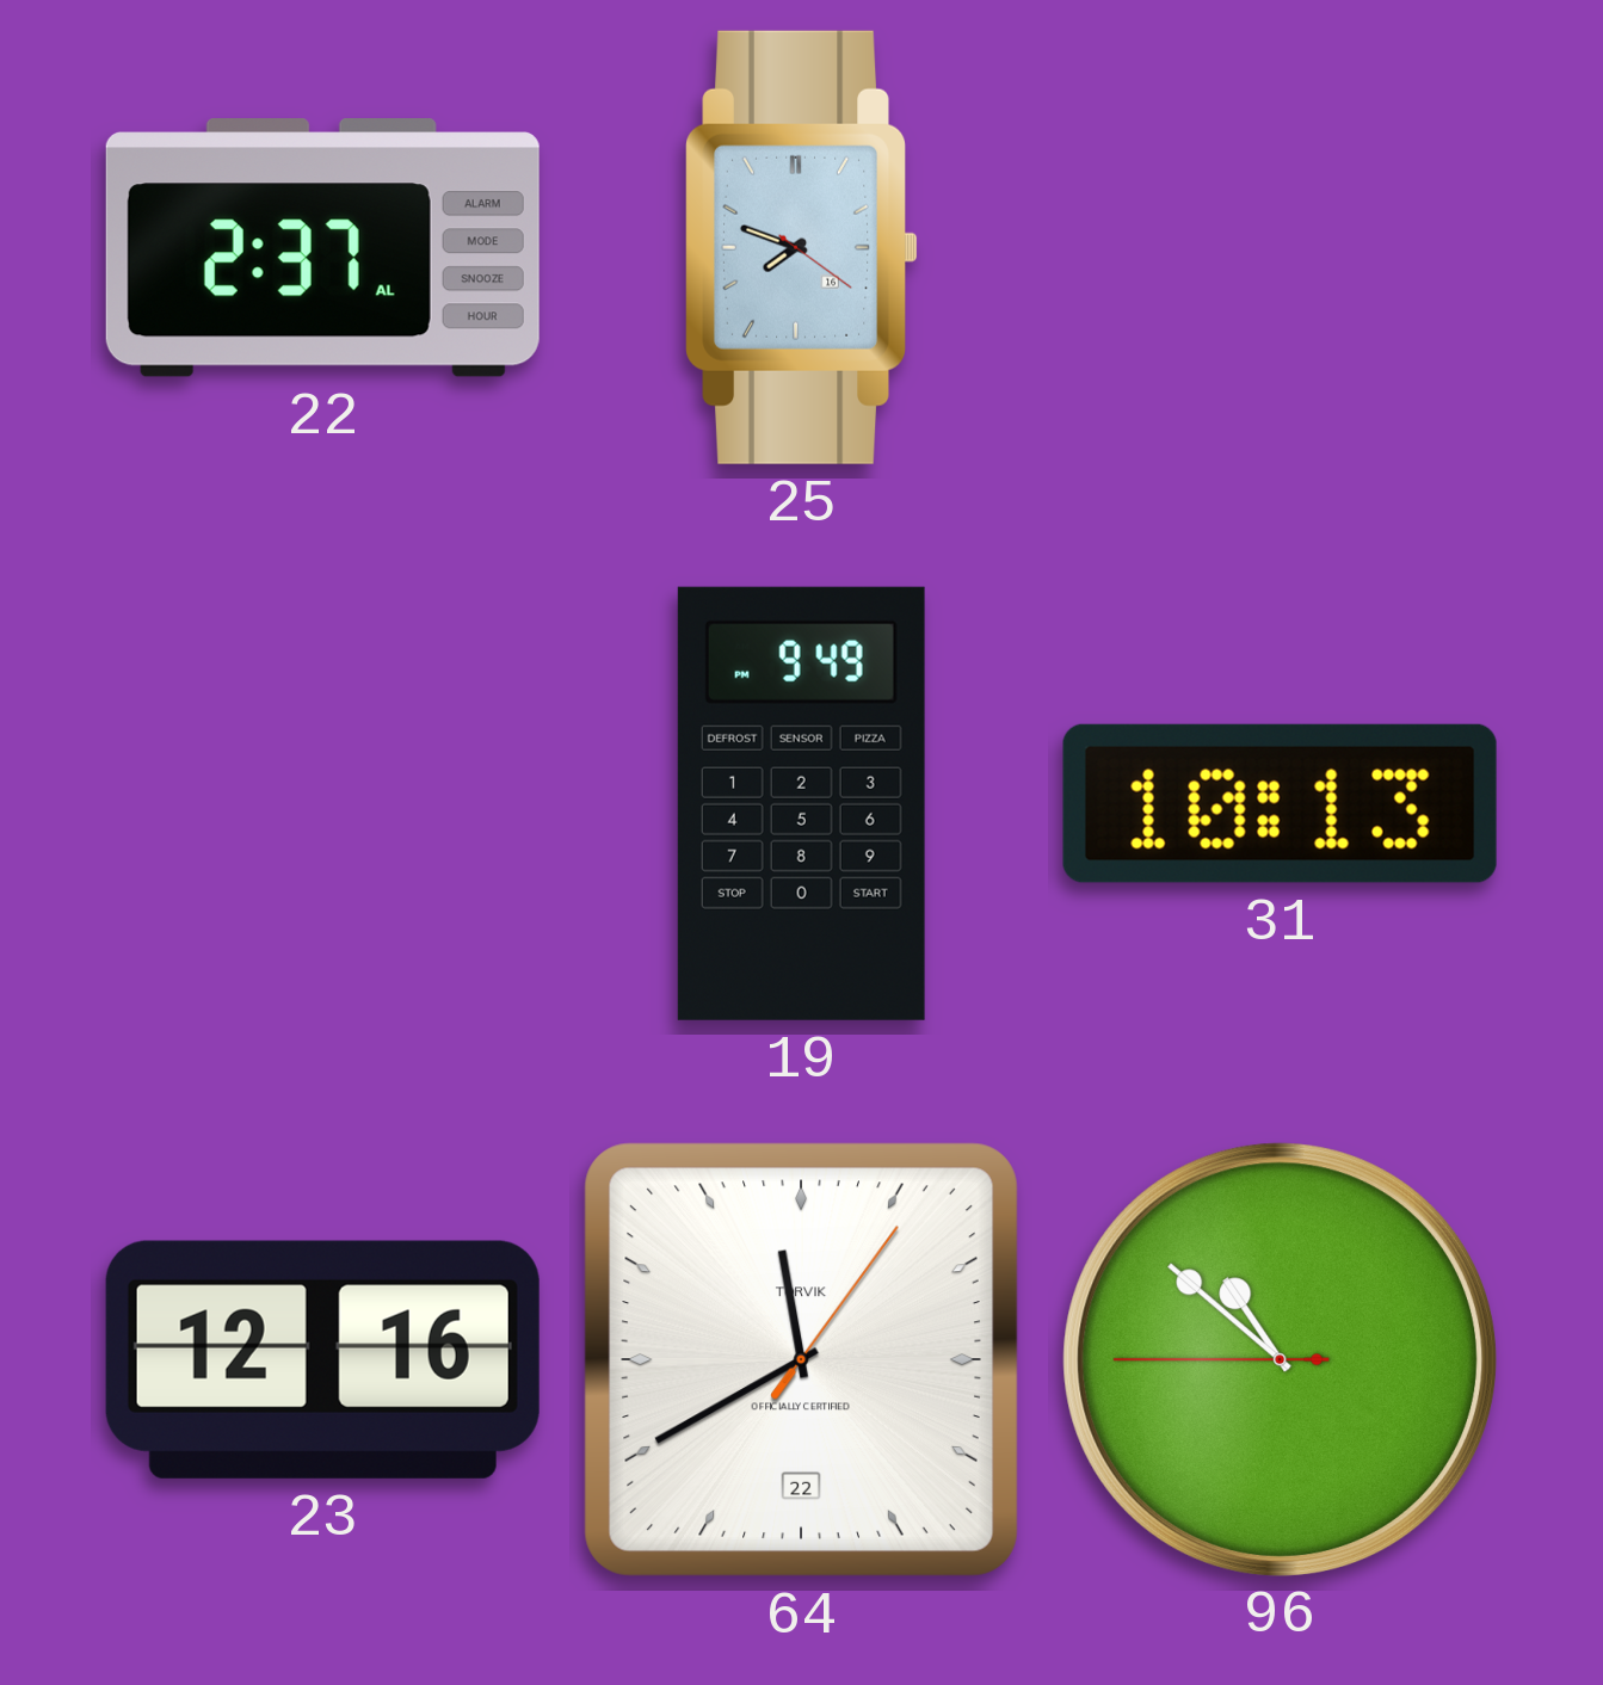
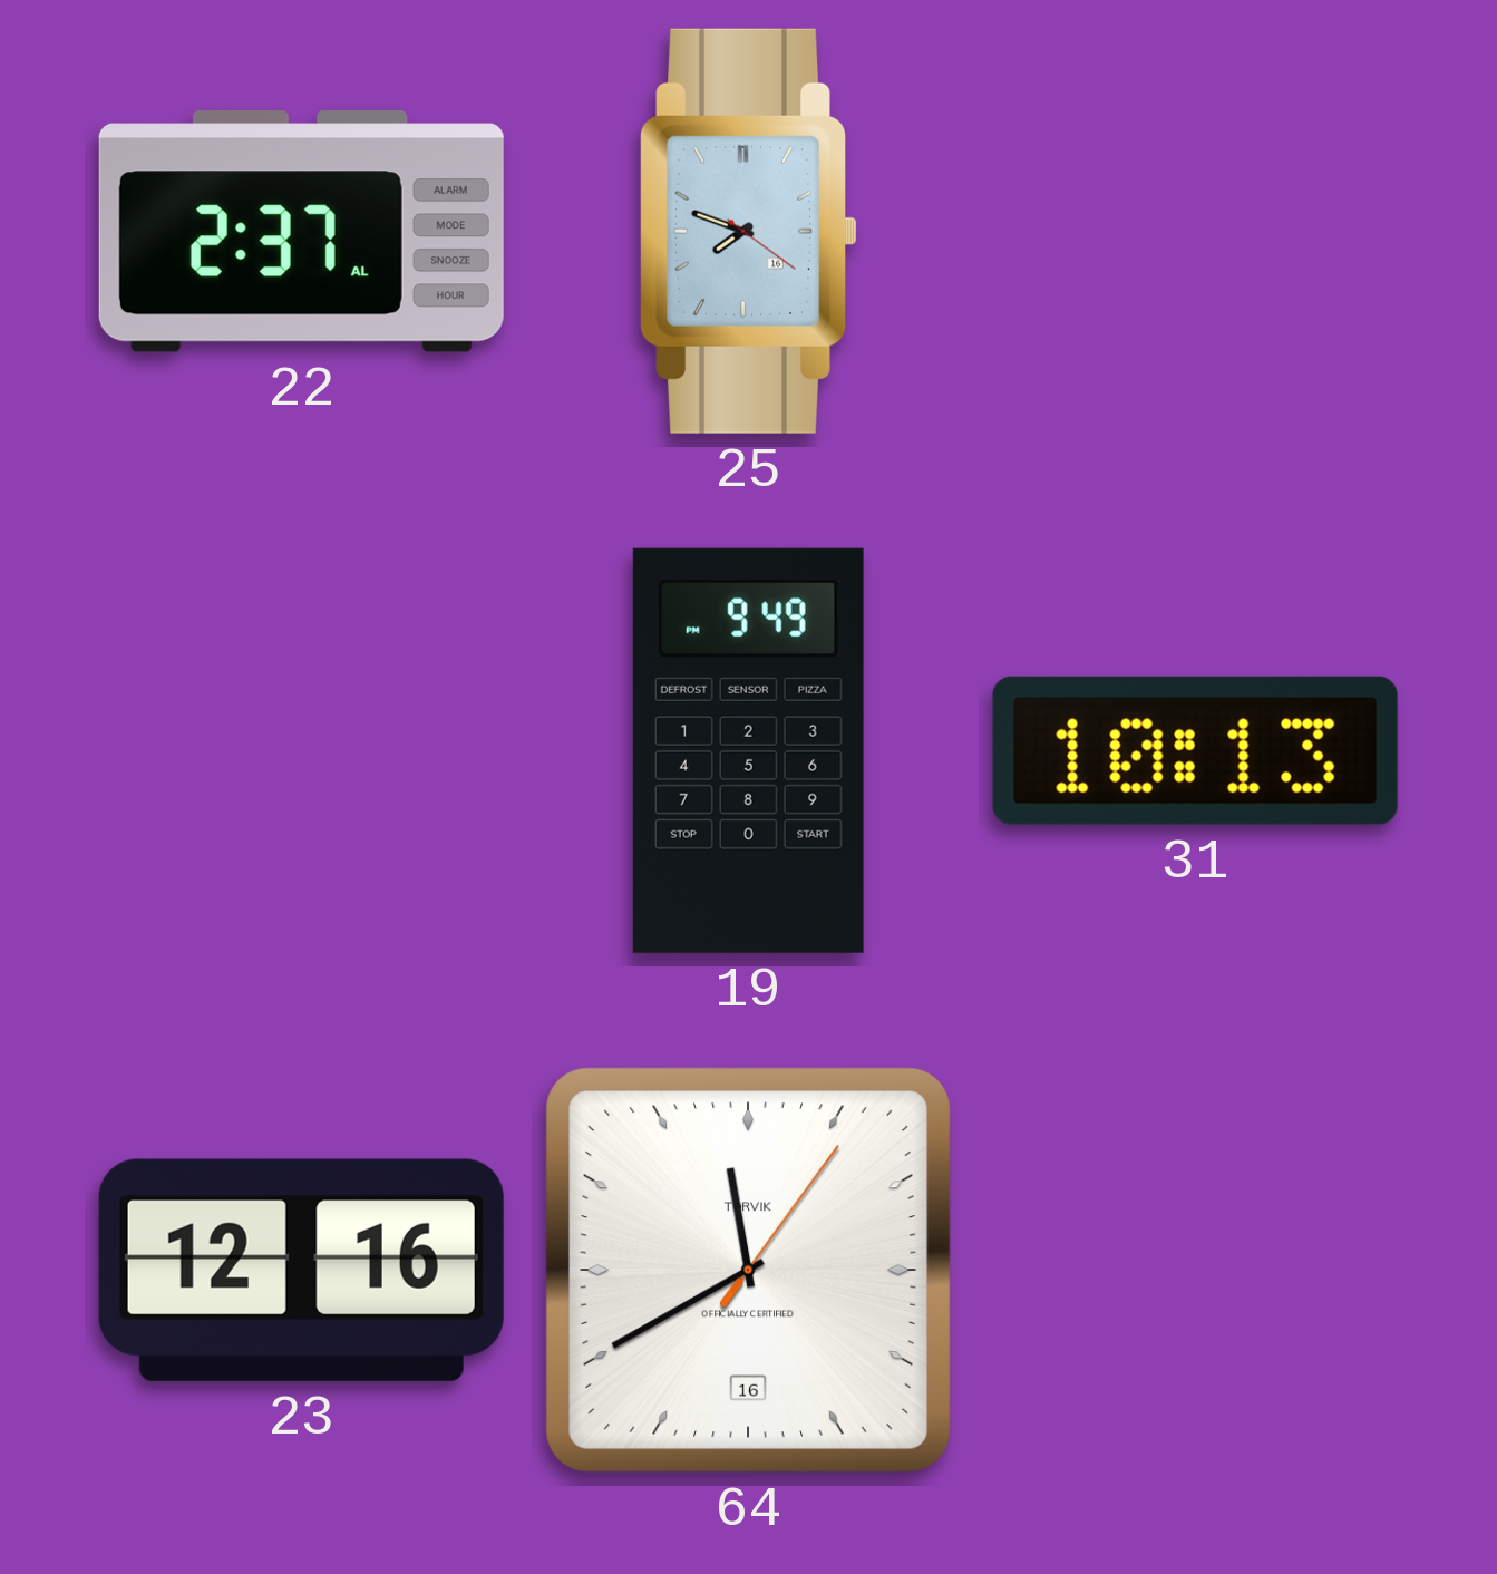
64 date: 22 -> 16 (748, 1270)
96: 10:51 -> none (1280, 1359)
